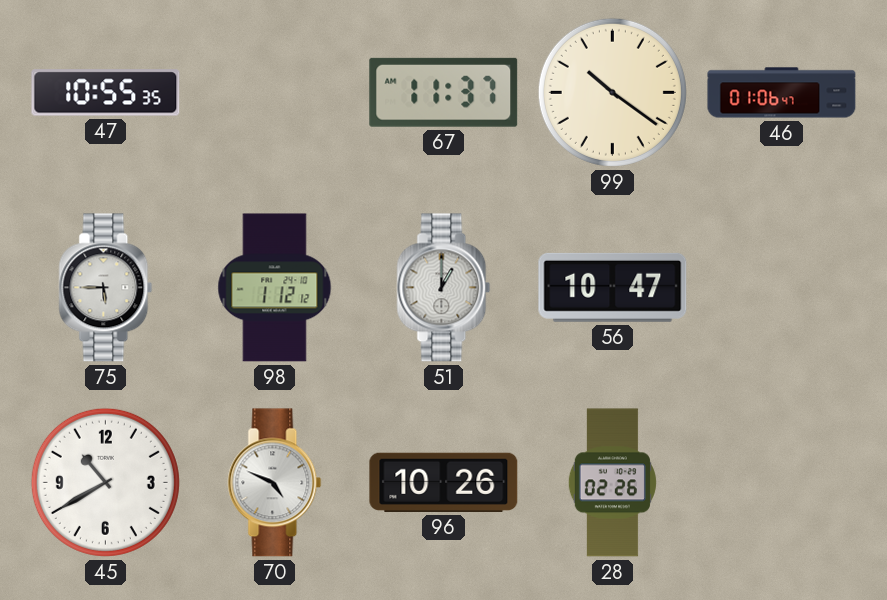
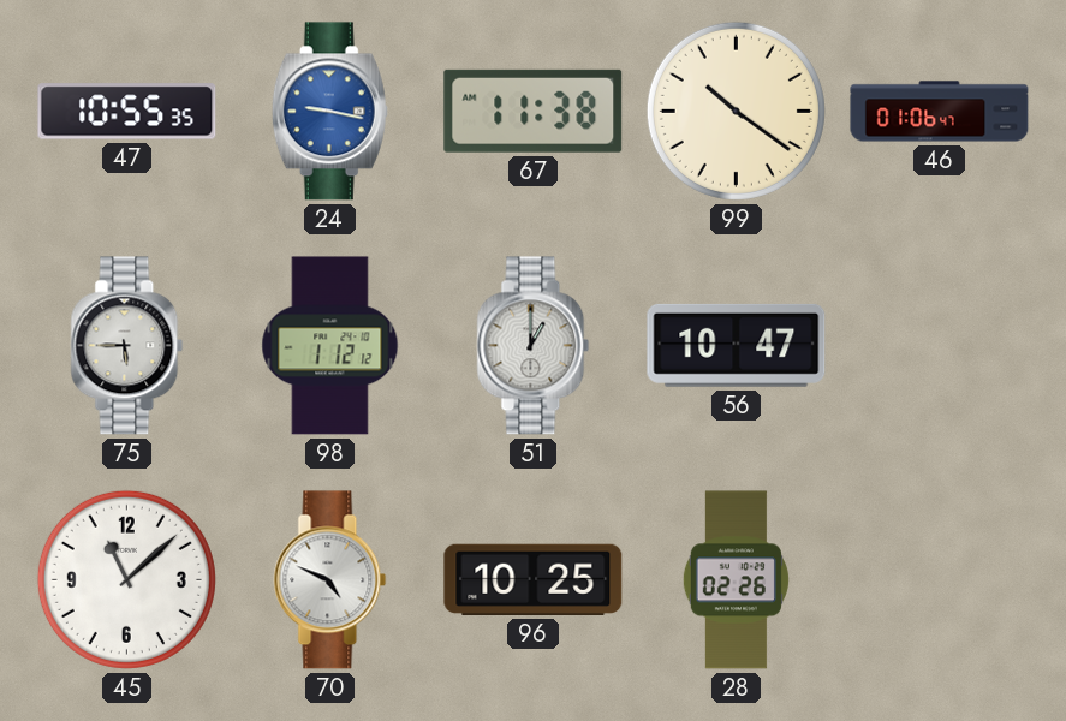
24: none -> 9:17 (329, 112)
67: 11:37 -> 11:38 (534, 111)
45: 10:40 -> 11:08 (126, 579)
96: 10:26 -> 10:25 (534, 579)
